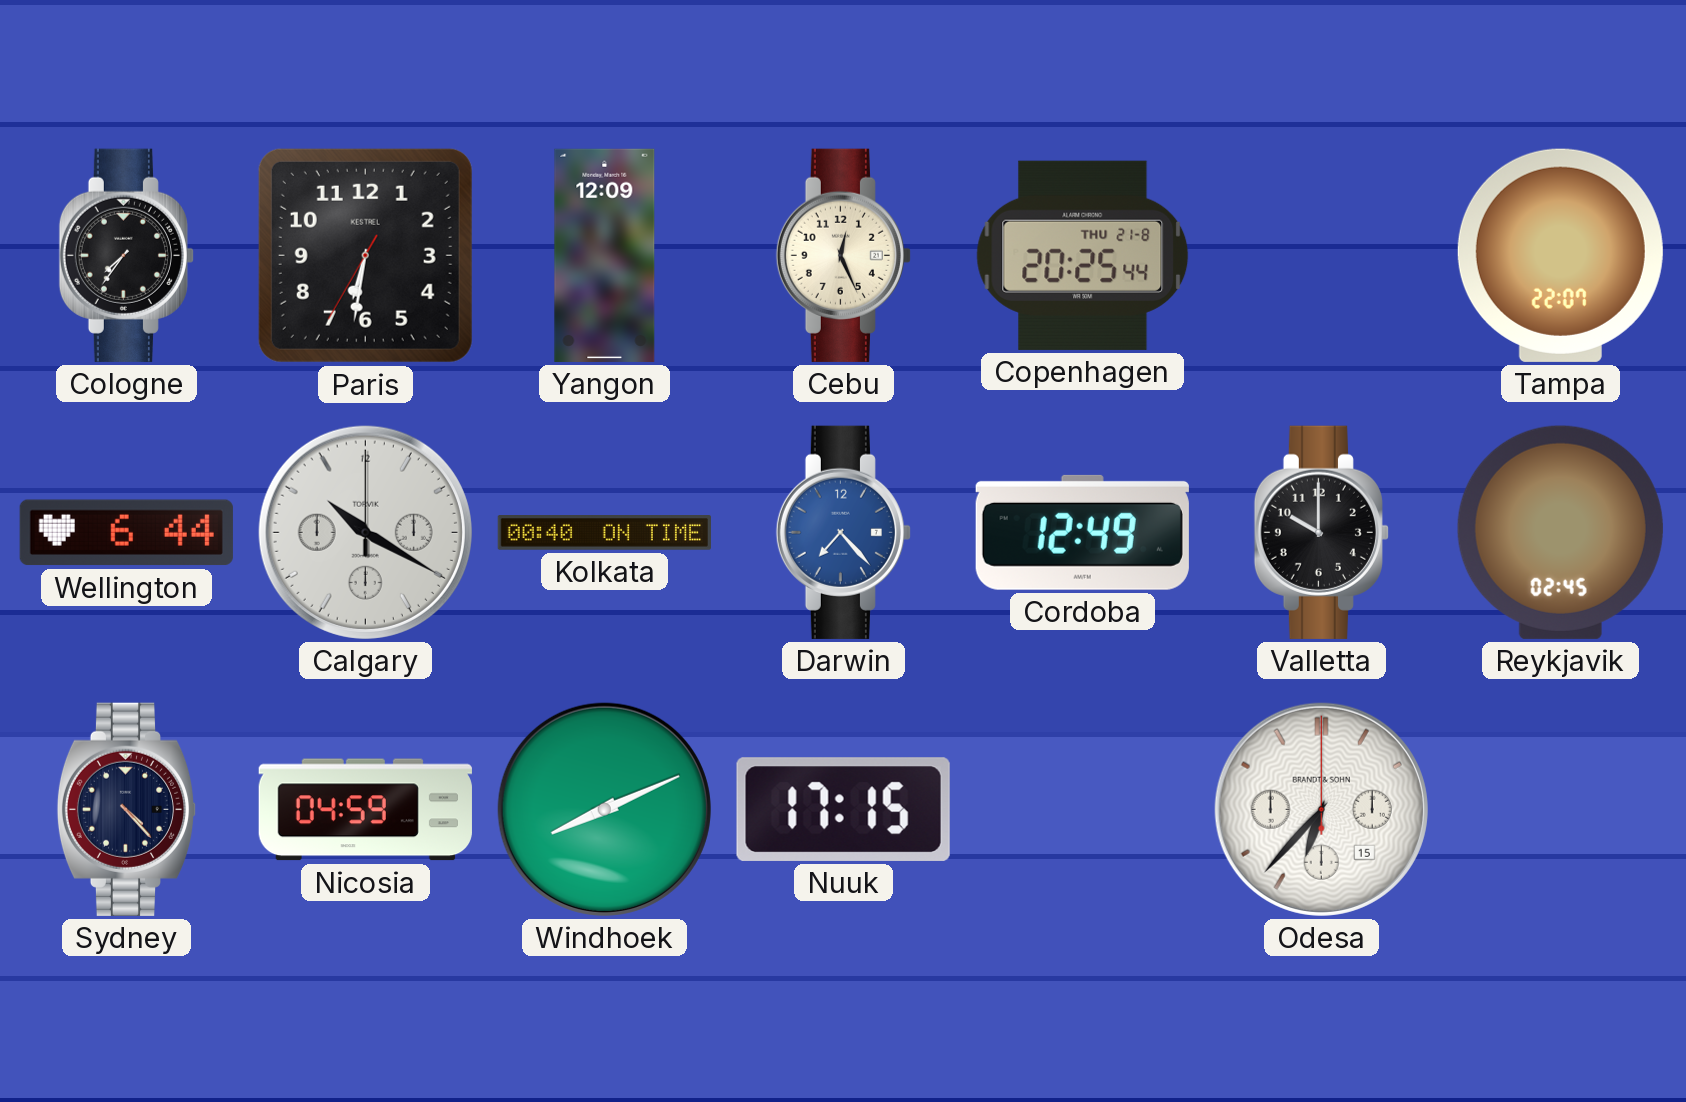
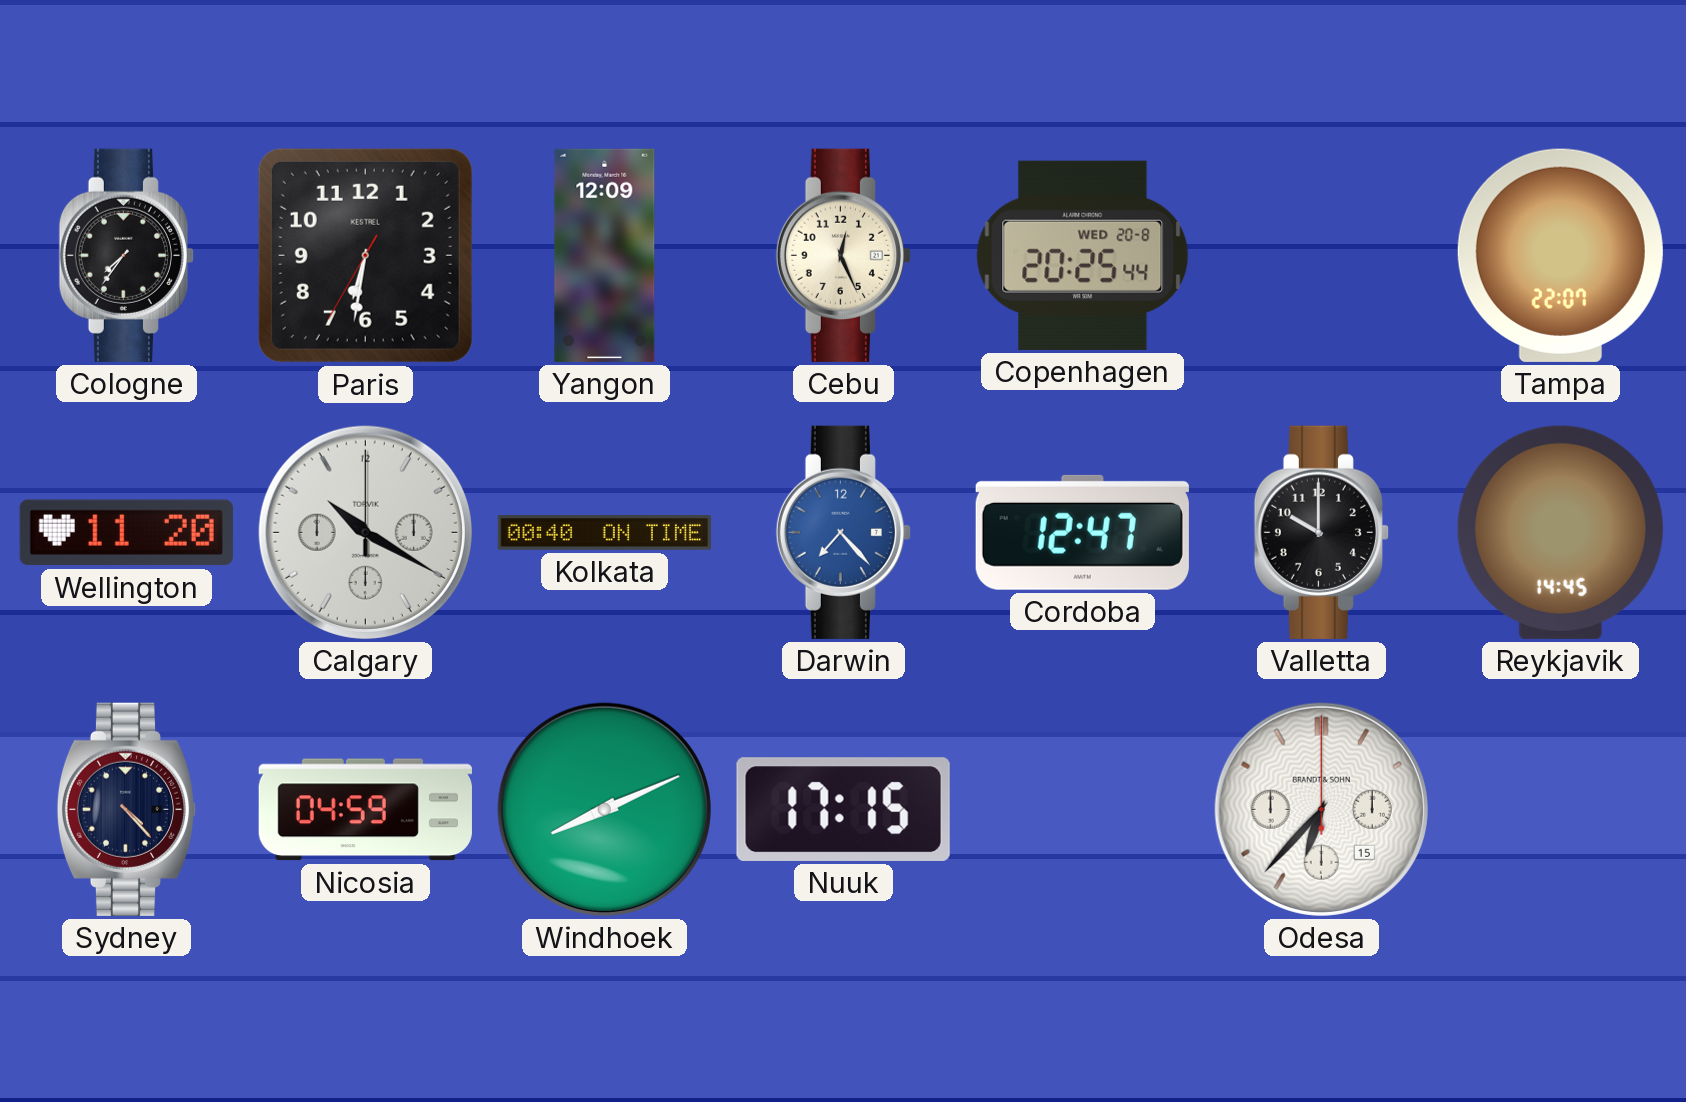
Copenhagen date: THU 21-8 -> WED 20-8 (1083, 255)
Wellington: 6:44 -> 11:20 (126, 533)
Cordoba: 12:49 -> 12:47 (1082, 532)
Reykjavik: 02:45 -> 14:45 (1560, 532)
